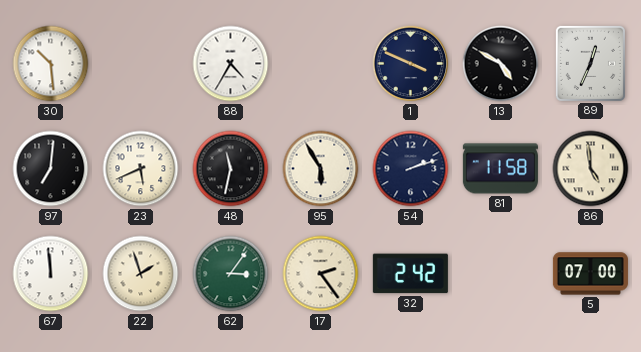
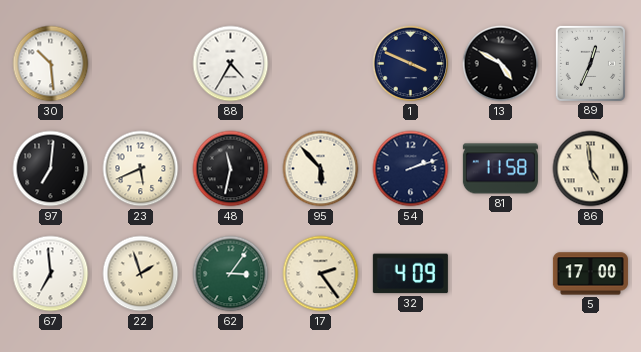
95: 5:55 -> 5:53 (321, 169)
67: 11:59 -> 6:59 (51, 274)
32: 2:42 -> 4:09 (410, 274)
5: 07:00 -> 17:00 (590, 274)
